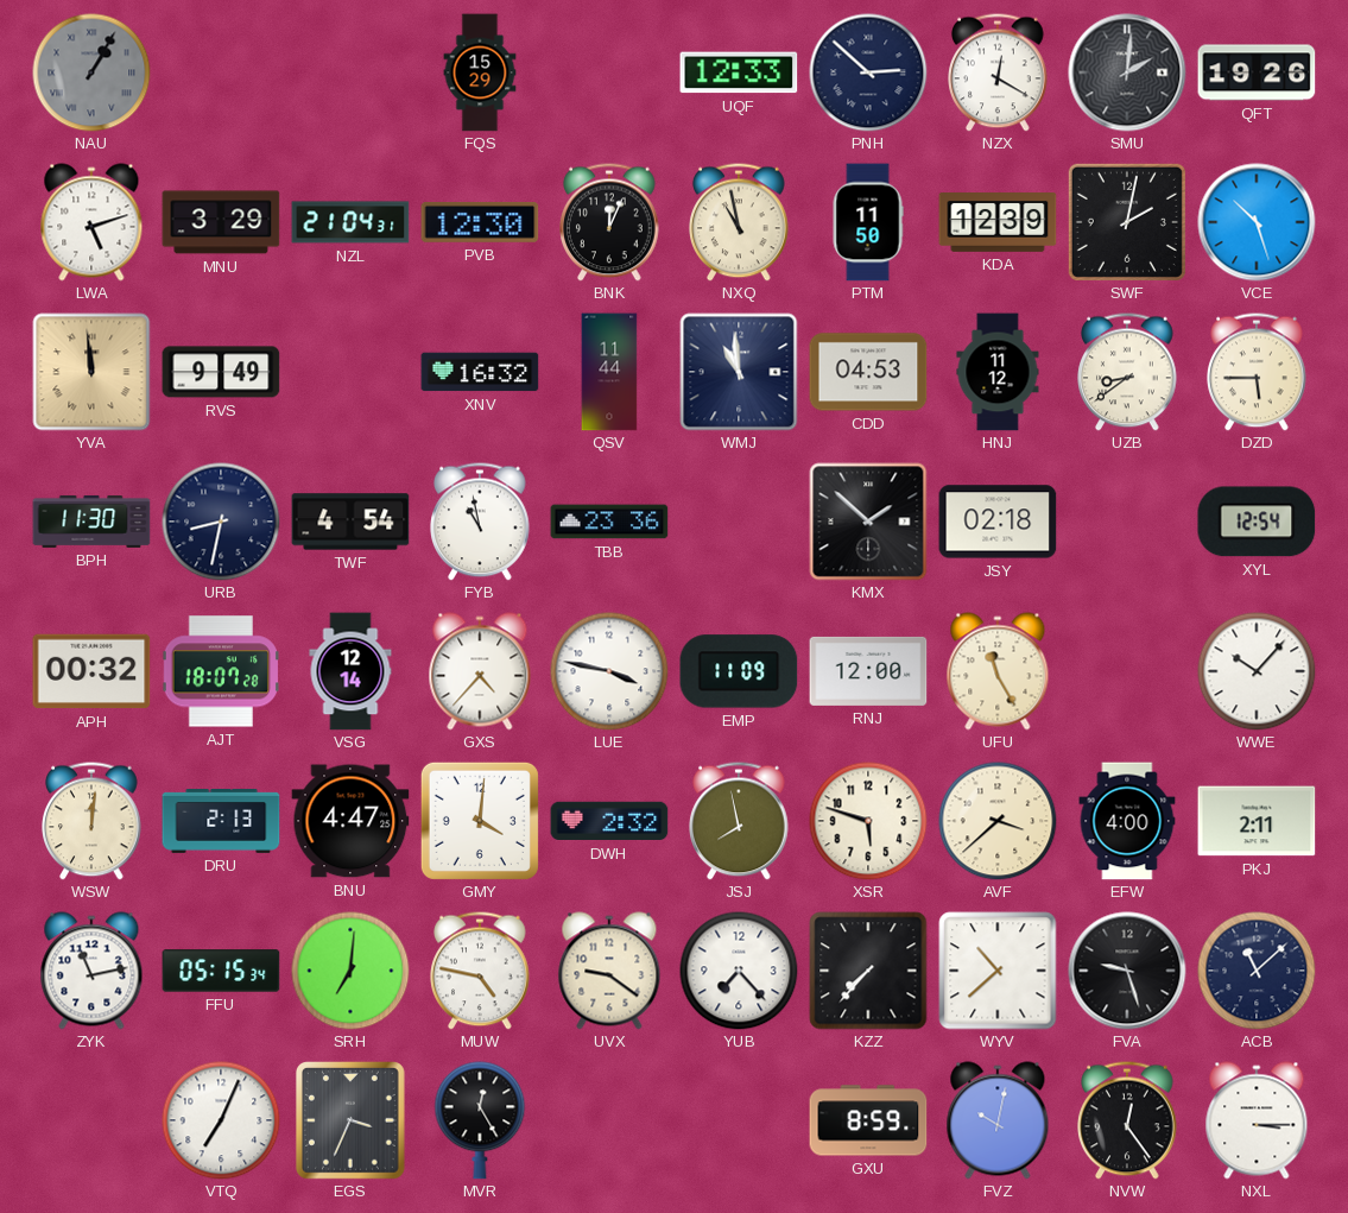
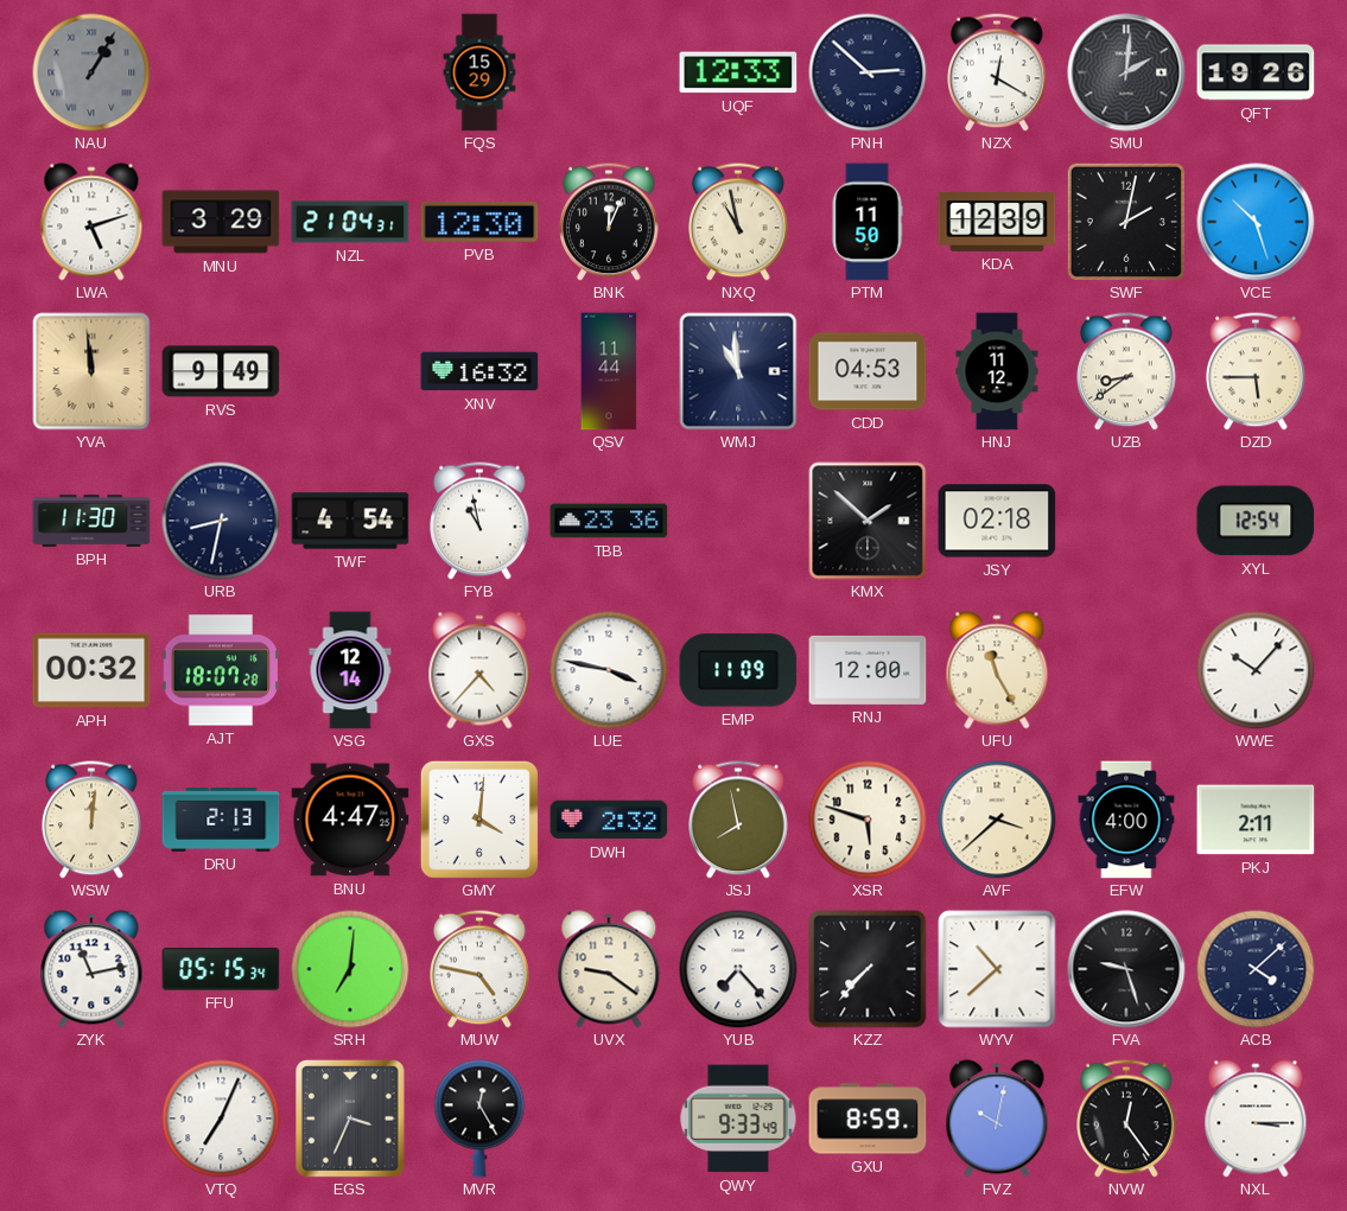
ACB: 11:08 -> 4:08 (1256, 969)
QWY: none -> 9:33 (738, 1118)
